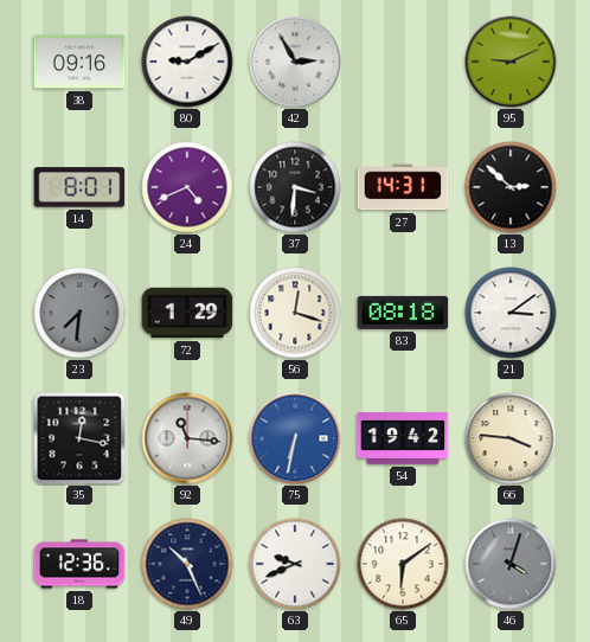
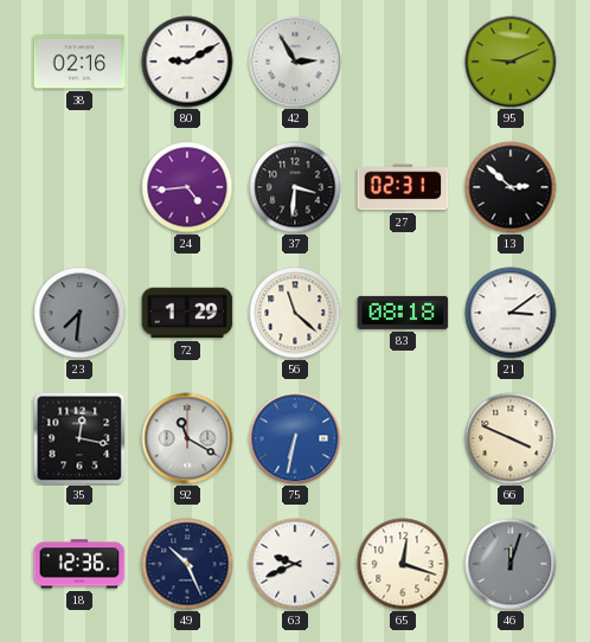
38: 09:16 -> 02:16 (79, 62)
14: 8:01 -> none (79, 187)
24: 4:41 -> 4:44 (187, 187)
27: 14:31 -> 02:31 (403, 187)
56: 12:18 -> 11:22 (295, 313)
92: 11:16 -> 11:20 (187, 438)
54: 19:42 -> none (403, 439)
66: 3:46 -> 3:49 (511, 438)
65: 6:09 -> 12:18 (403, 564)
46: 4:03 -> 12:03 (511, 564)
